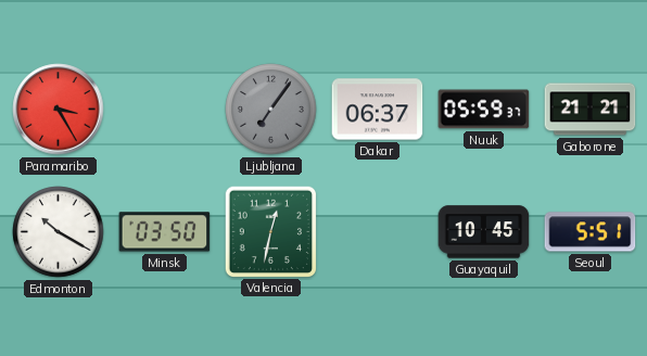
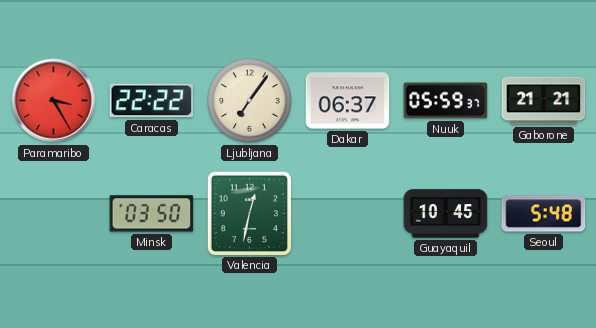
Caracas: none -> 22:22 (152, 101)
Ljubljana dial: grey -> cream (250, 101)
Edmonton: 10:20 -> none (59, 232)
Seoul: 5:51 -> 5:48 (544, 214)
